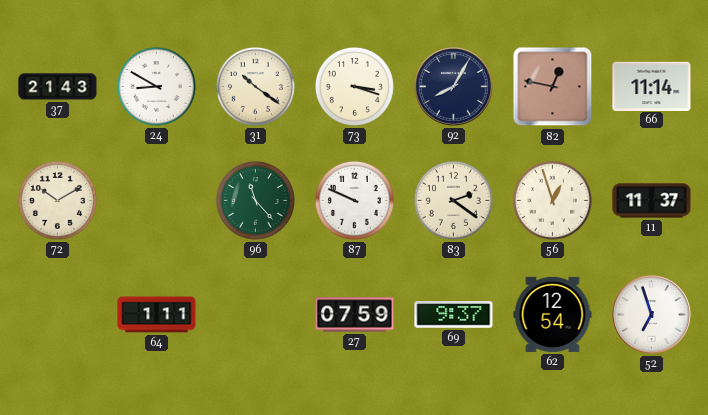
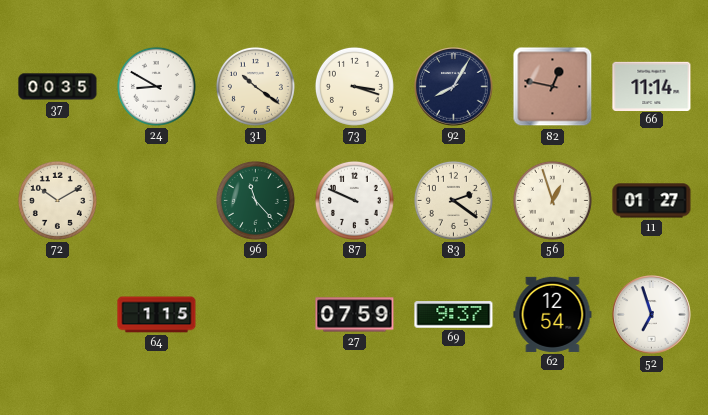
37: 21:43 -> 00:35 (58, 87)
11: 11:37 -> 01:27 (652, 201)
64: 1:11 -> 1:15 (157, 315)
